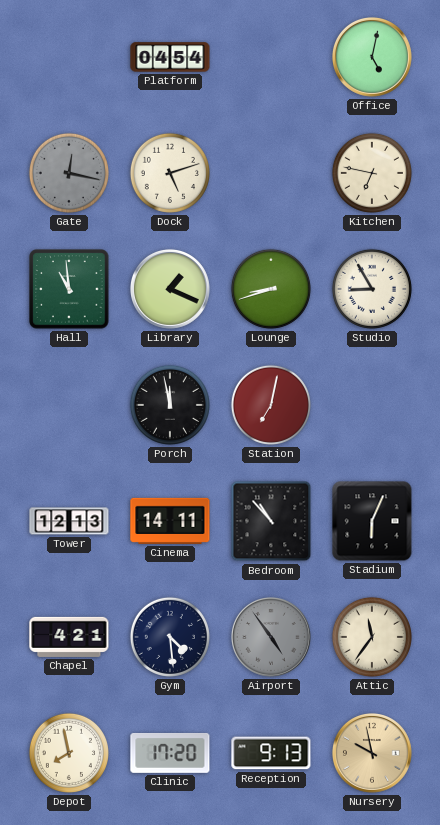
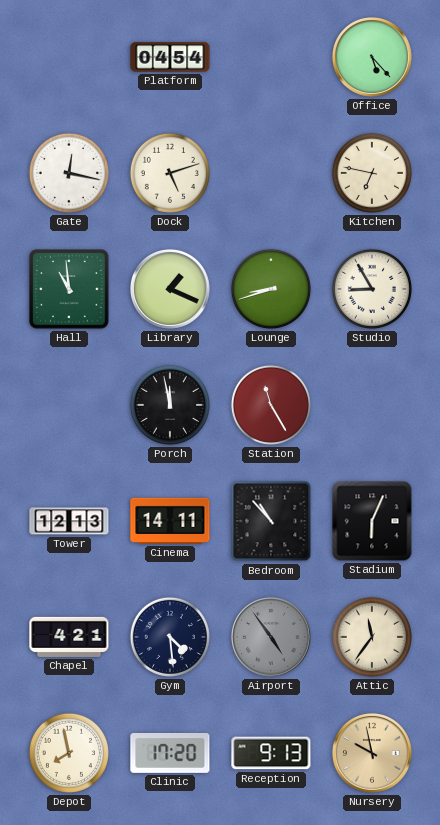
Office: 5:02 -> 5:23 (372, 57)
Gate dial: grey -> white (69, 173)
Station: 7:02 -> 11:25 (271, 405)
